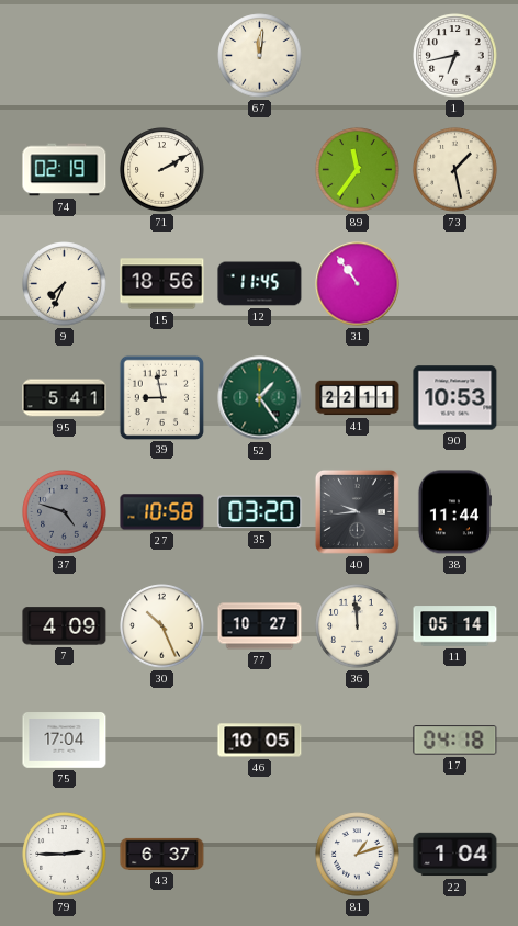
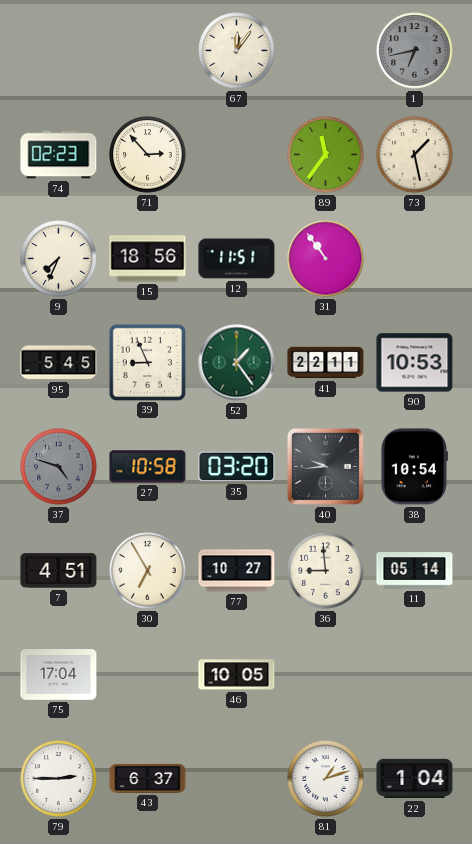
67: 12:01 -> 12:06 (237, 51)
1 dial: white -> grey (415, 51)
74: 02:19 -> 02:23 (59, 155)
71: 2:10 -> 2:53 (148, 155)
12: 11:45 -> 11:51 (237, 259)
95: 5:41 -> 5:45 (59, 363)
39: 8:58 -> 8:56 (147, 362)
38: 11:44 -> 10:54 (414, 467)
7: 4:09 -> 4:51 (59, 571)
30: 10:26 -> 6:55 (148, 571)
36: 11:59 -> 8:59 (326, 571)
17: 04:18 -> none (455, 741)
